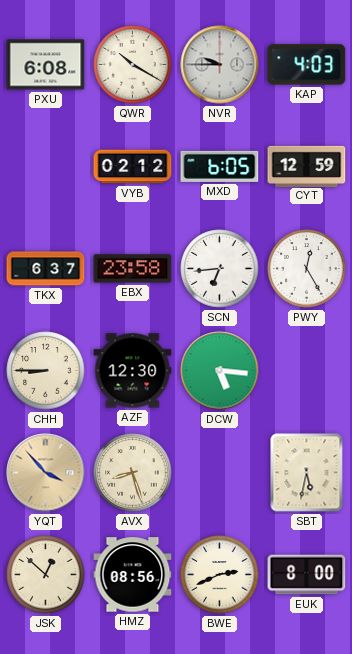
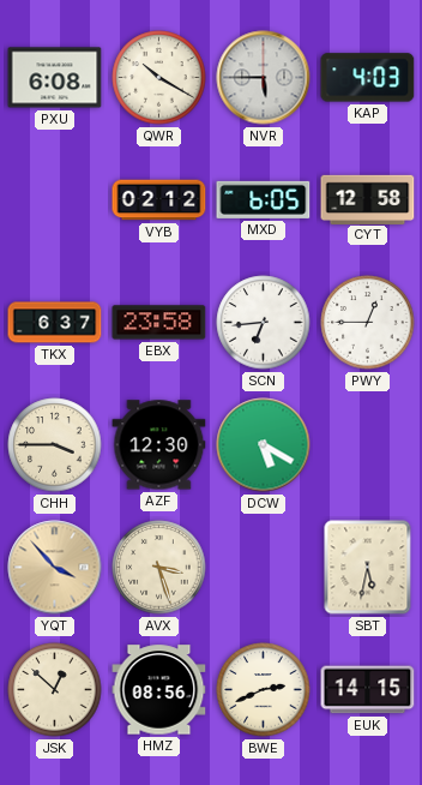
NVR: 9:45 -> 5:45 (264, 78)
CYT: 12:59 -> 12:58 (368, 199)
PWY: 12:25 -> 12:45 (368, 323)
CHH: 8:45 -> 3:45 (55, 445)
DCW: 5:16 -> 5:20 (264, 445)
AVX: 8:27 -> 3:27 (159, 568)
EUK: 8:00 -> 14:15 (368, 690)
